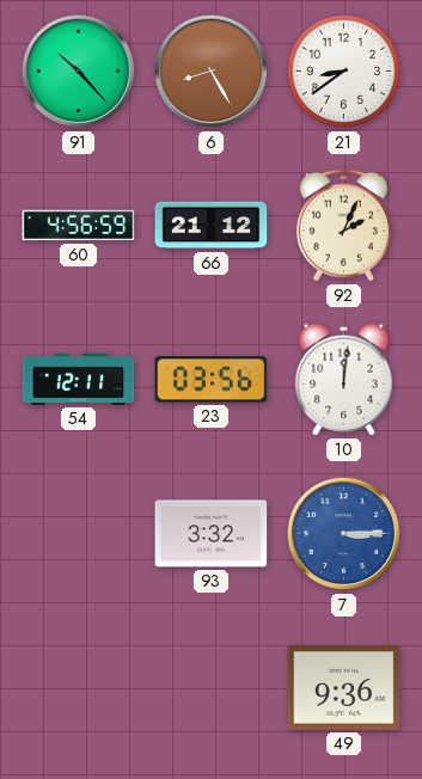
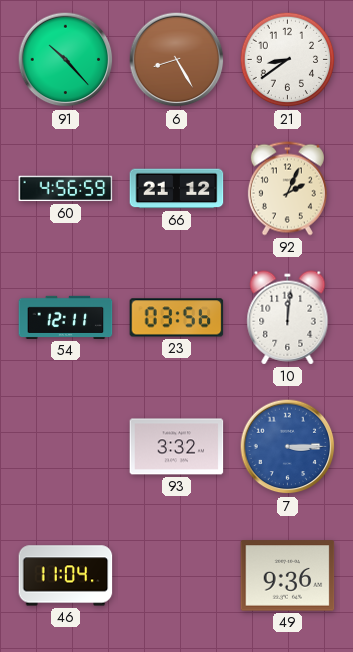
46: none -> 11:04 (66, 576)
